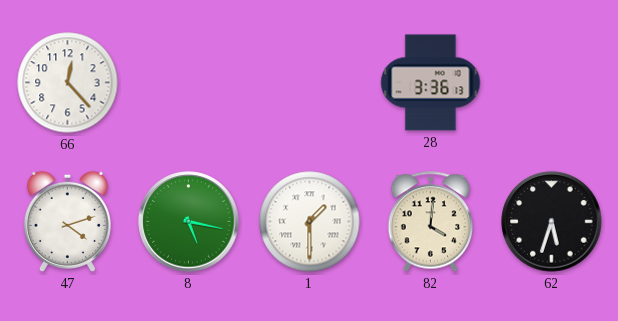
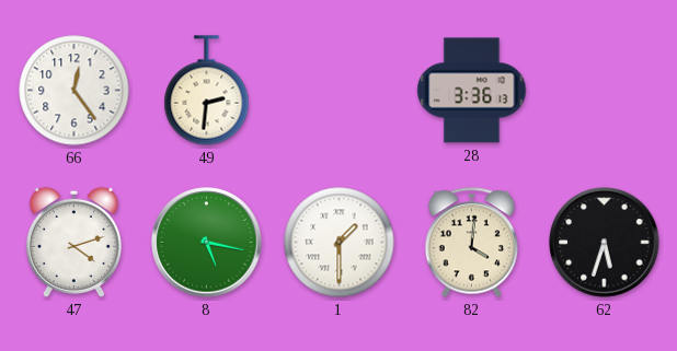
66: 12:23 -> 12:24 (74, 91)
49: none -> 2:31 (207, 91)
